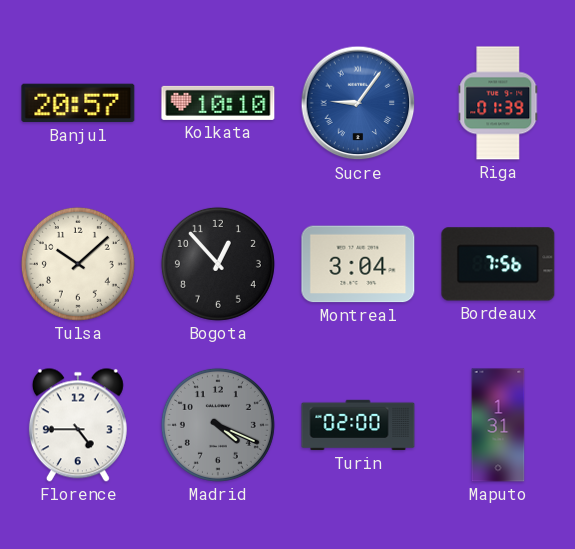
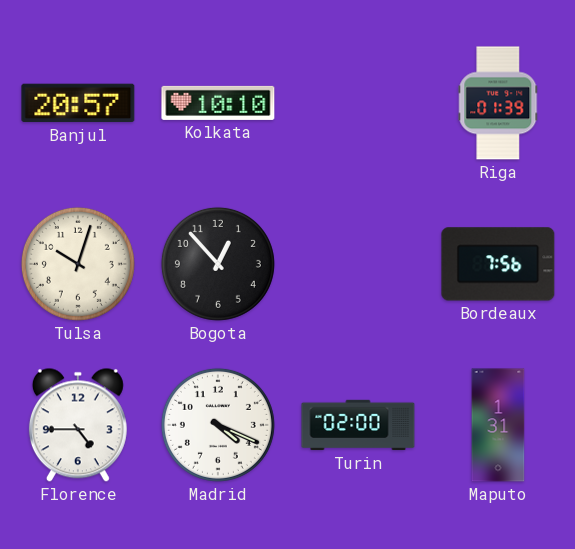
Sucre: 9:06 -> none (358, 103)
Tulsa: 10:08 -> 10:03 (78, 264)
Montreal: 3:04 -> none (358, 264)
Madrid dial: grey -> white (218, 425)
